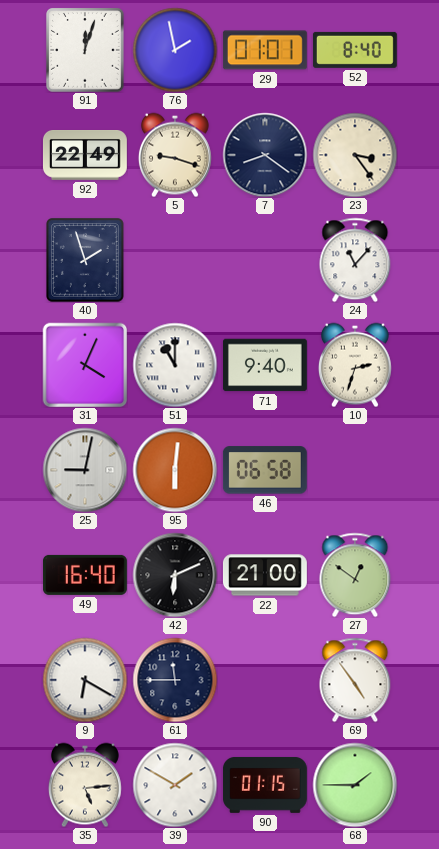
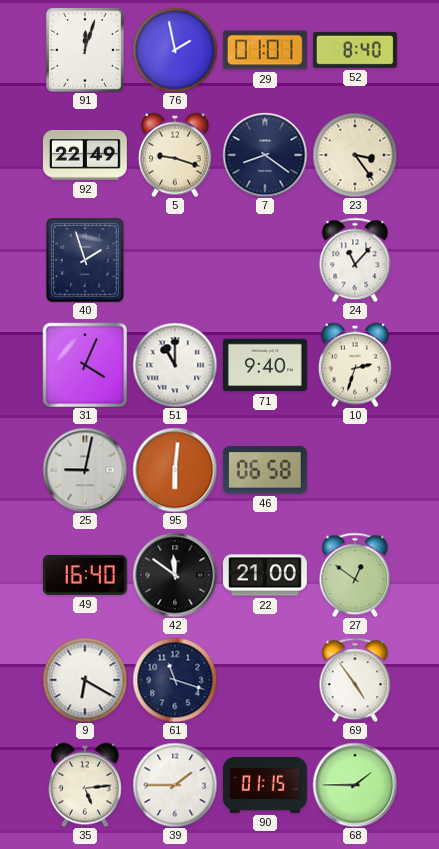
42: 6:11 -> 11:51 (175, 575)
61: 11:45 -> 11:18 (175, 680)
39: 1:50 -> 1:45 (175, 785)
